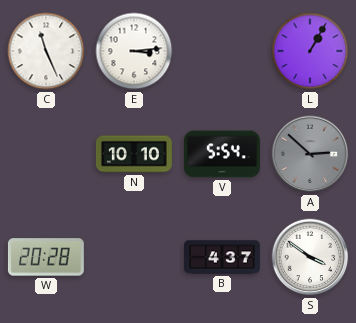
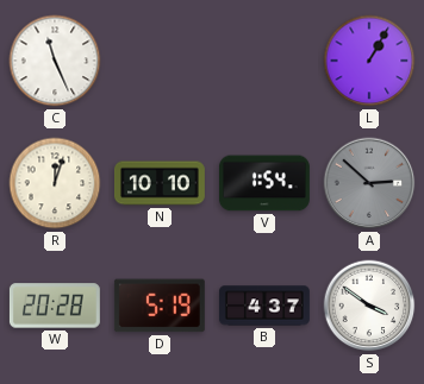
E: 3:14 -> none (134, 51)
R: none -> 12:03 (55, 183)
V: 5:54 -> 1:54 (264, 183)
D: none -> 5:19 (160, 306)
